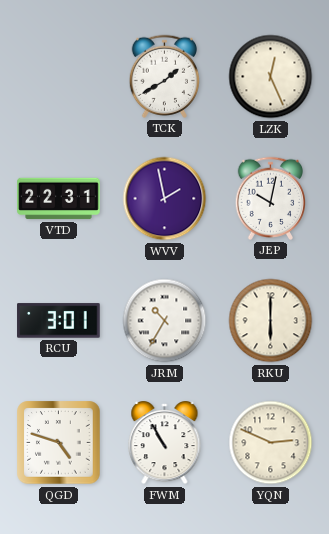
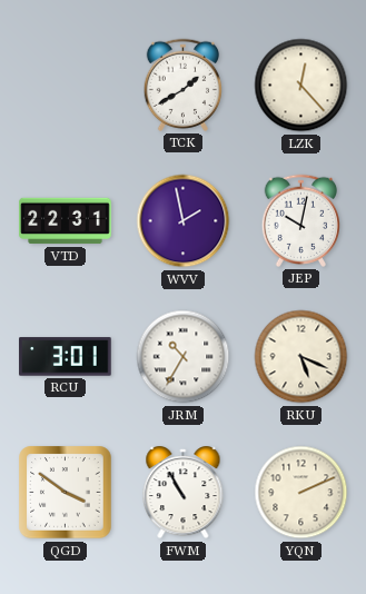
LZK: 12:26 -> 12:23 (301, 86)
RKU: 6:00 -> 5:19 (301, 357)
QGD: 4:48 -> 3:51 (66, 493)
YQN: 2:49 -> 2:11 (301, 493)
